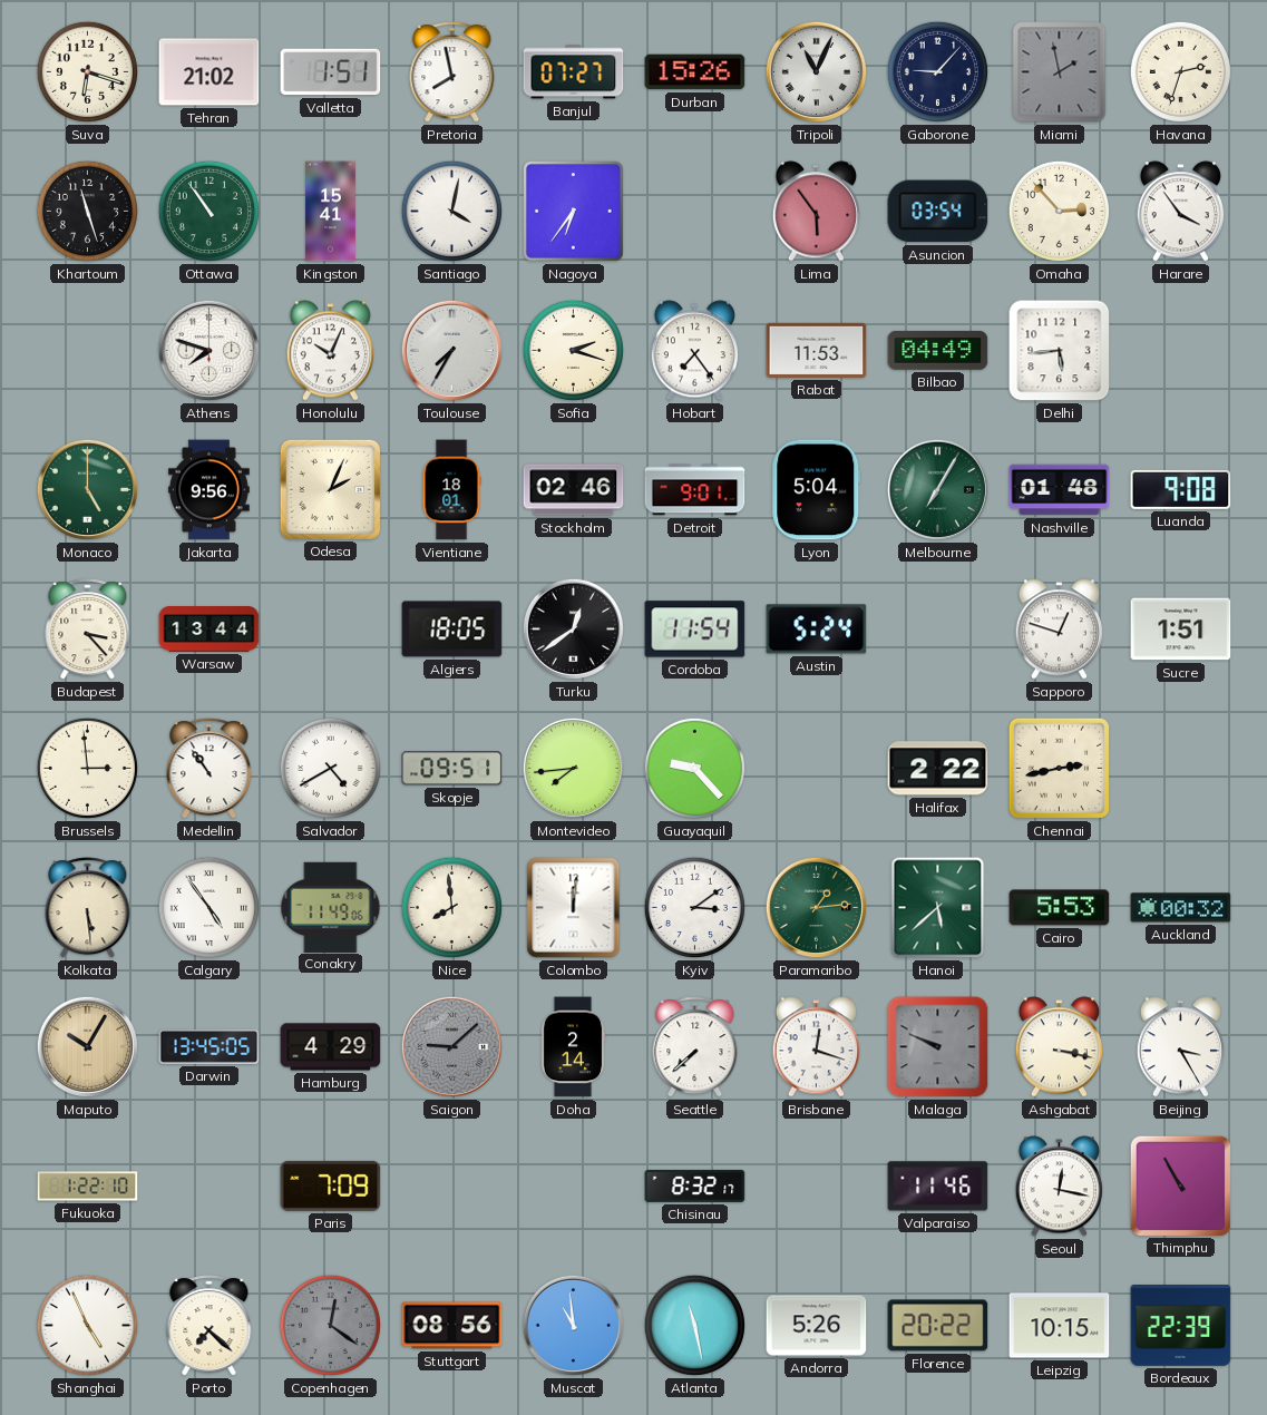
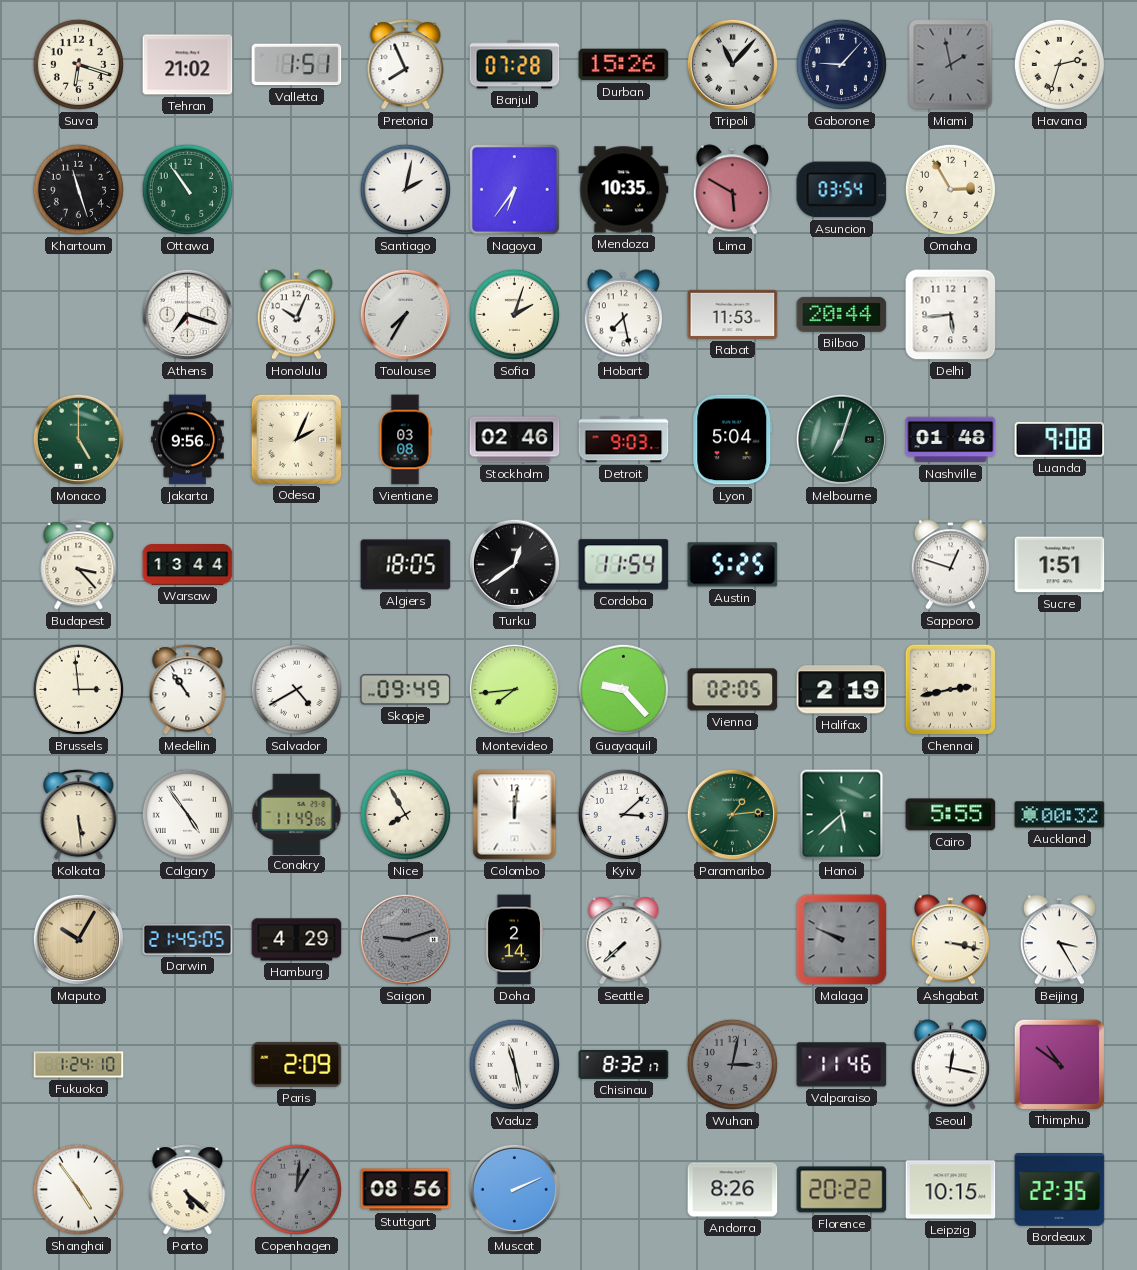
Pretoria: 7:58 -> 7:56 (406, 65)
Banjul: 07:27 -> 07:28 (515, 65)
Tripoli: 11:04 -> 11:07 (732, 64)
Kingston: 15:41 -> none (331, 212)
Santiago: 4:02 -> 2:02 (405, 189)
Mendoza: none -> 10:35 (624, 190)
Lima: 5:54 -> 5:50 (732, 190)
Omaha: 2:53 -> 2:55 (950, 189)
Harare: 3:54 -> none (1180, 212)
Athens: 7:48 -> 7:18 (187, 314)
Sofia: 2:18 -> 2:03 (514, 314)
Hobart: 7:24 -> 7:28 (623, 315)
Bilbao: 04:49 -> 20:44 (842, 314)
Vientiane: 18:01 -> 03:08 (405, 440)
Detroit: 9:01 -> 9:03 (624, 440)
Melbourne: 7:05 -> 7:03 (841, 439)
Austin: 5:24 -> 5:25 (733, 565)
Skopje: 09:51 -> 09:49 (406, 690)
Vienna: none -> 02:05 (733, 690)
Halifax: 2:22 -> 2:19 (842, 690)
Nice: 7:59 -> 7:55 (405, 814)
Kyiv: 3:09 -> 3:08 (623, 814)
Cairo: 5:53 -> 5:55 (951, 815)
Darwin: 13:45 -> 21:45 (188, 939)
Saigon: 9:08 -> 9:12 (405, 939)
Brisbane: 12:18 -> none (816, 1047)
Fukuoka: 1:22 -> 1:24 (79, 1065)
Paris: 7:09 -> 2:09 (297, 1064)
Vaduz: none -> 11:28 (514, 1064)
Wuhan: none -> 3:02 (732, 1064)
Thimphu: 10:55 -> 10:51 (1059, 1064)
Shanghai: 4:56 -> 4:54 (78, 1189)
Porto: 7:22 -> 5:22 (188, 1190)
Copenhagen: 12:21 -> 1:01 (296, 1189)
Muscat: 10:59 -> 2:11 (514, 1189)
Atlanta: 11:28 -> none (694, 1325)
Andorra: 5:26 -> 8:26 (733, 1190)
Bordeaux: 22:39 -> 22:35 (1060, 1190)
